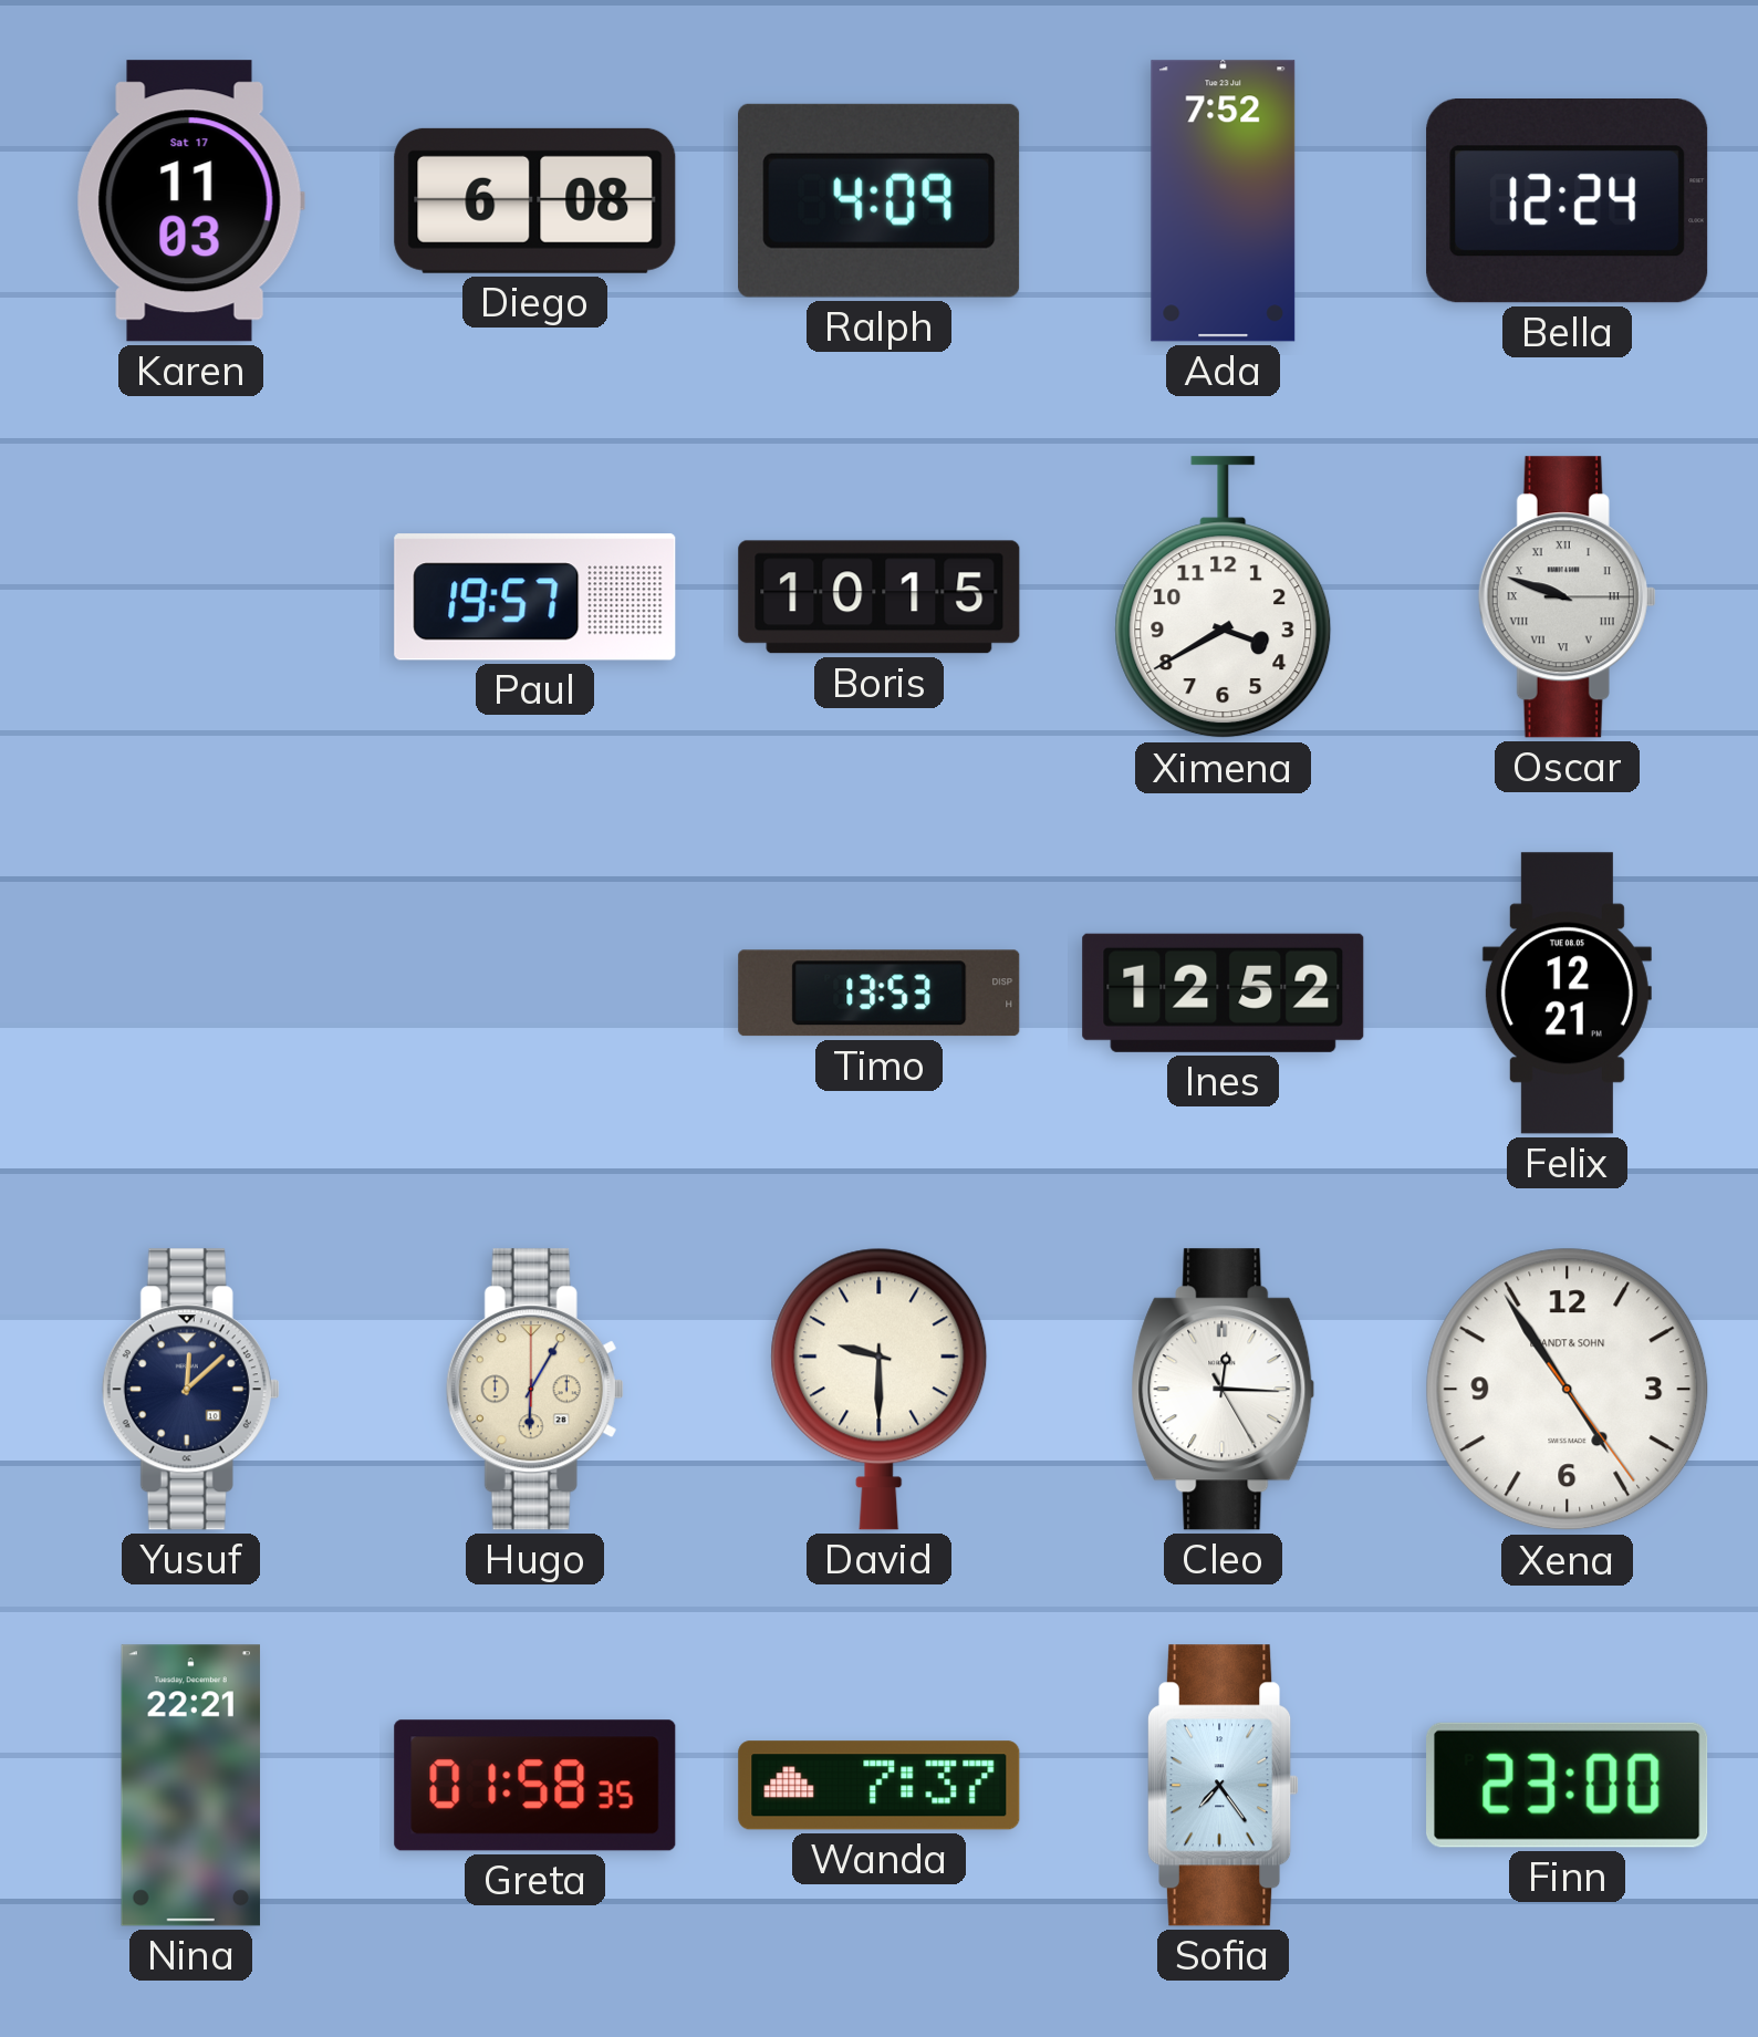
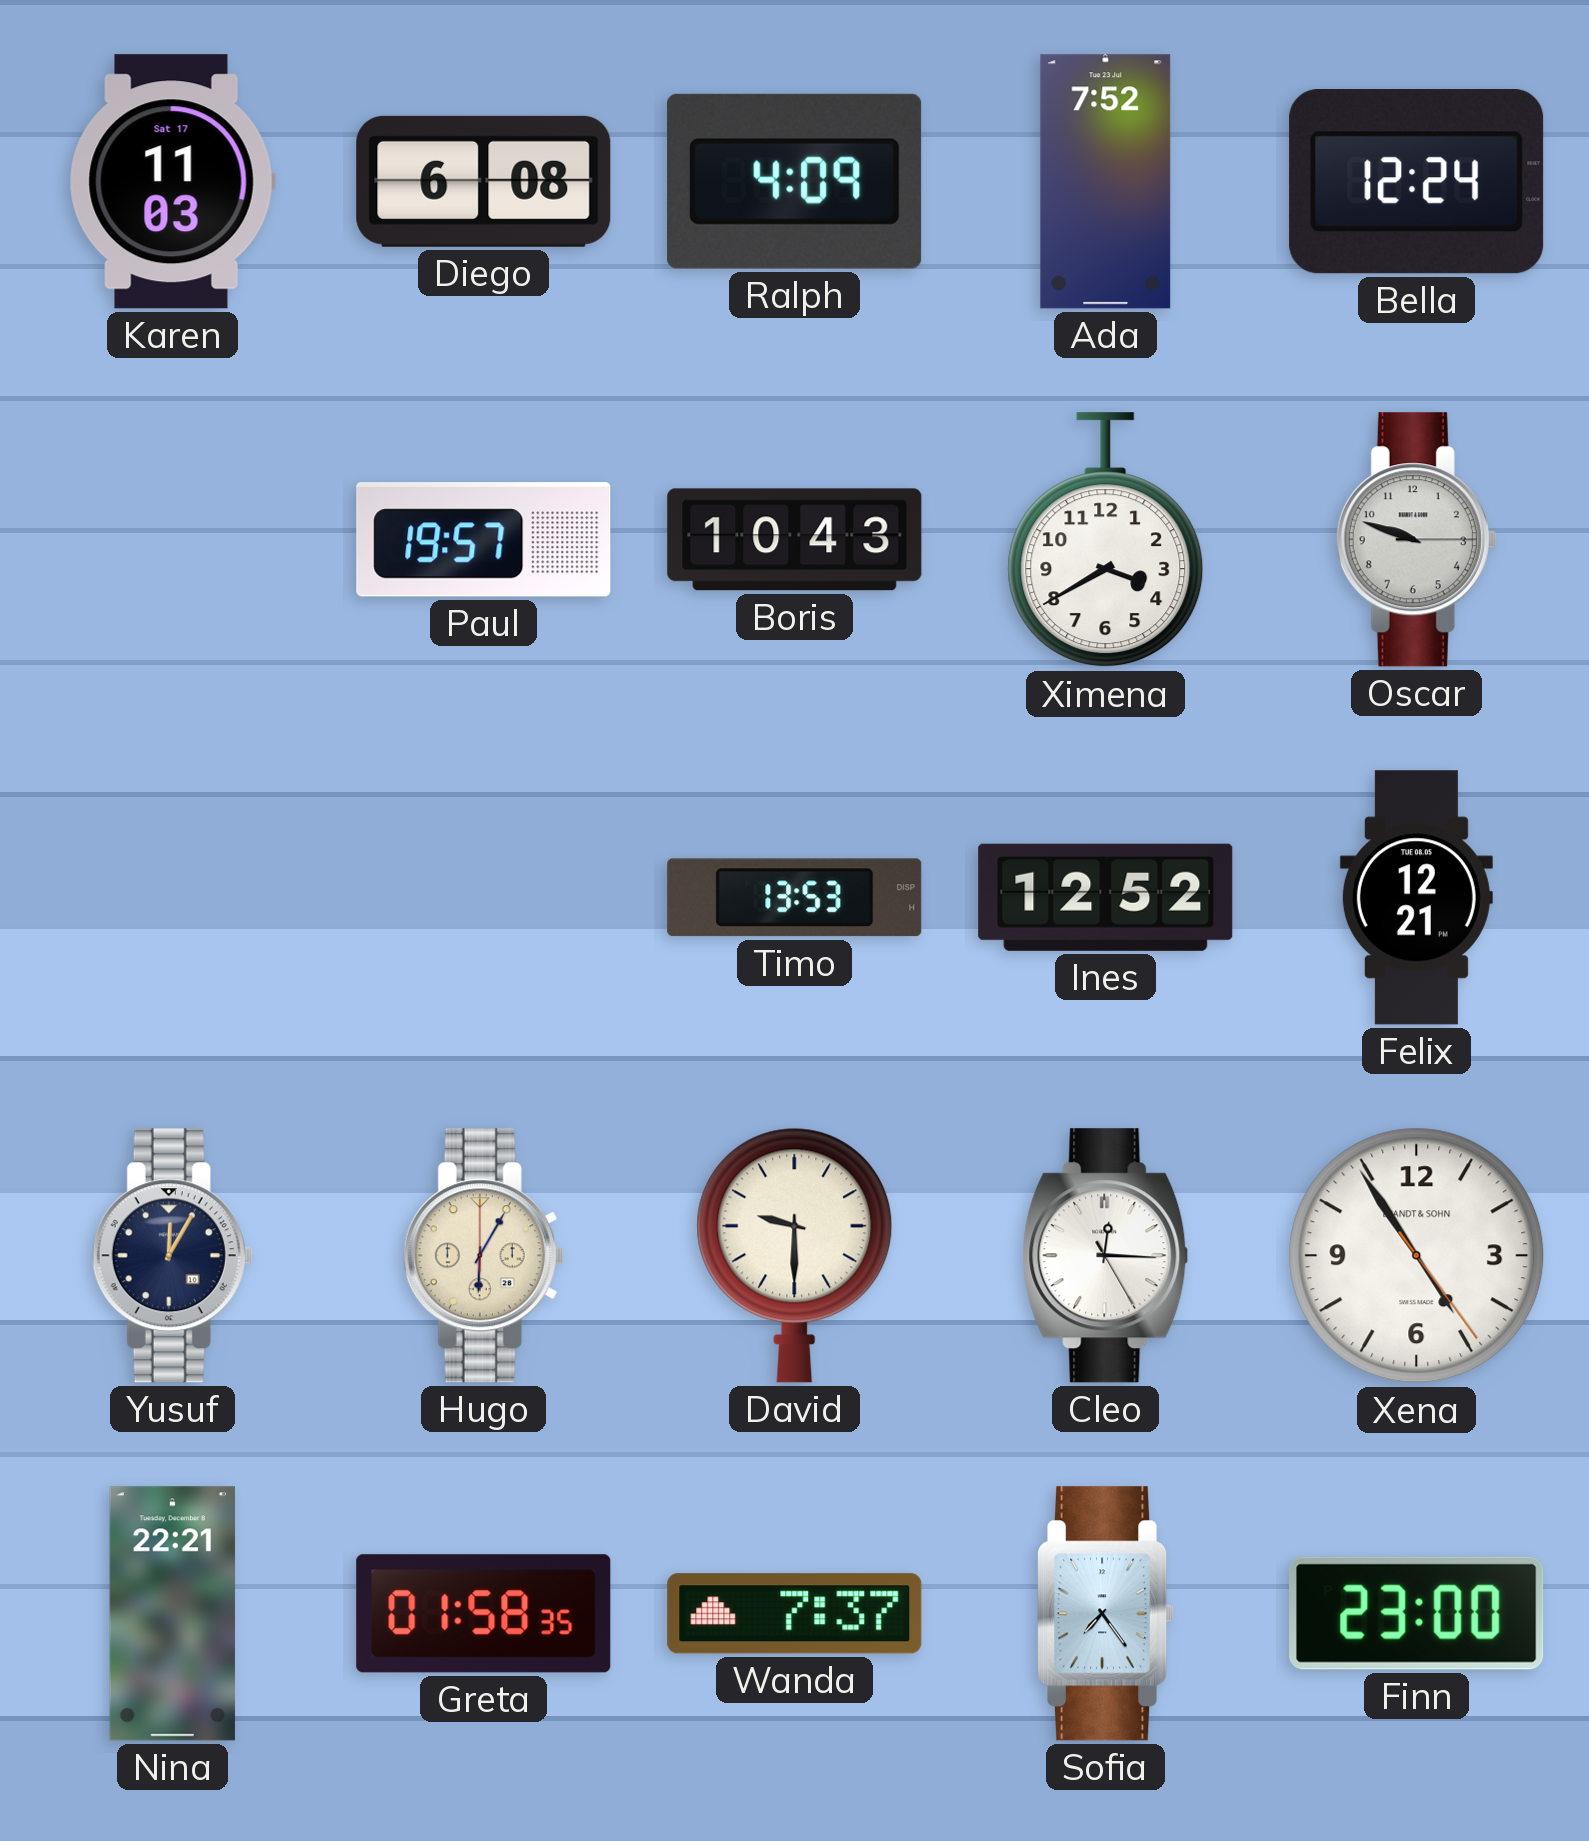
Boris: 10:15 -> 10:43 (795, 540)
Oscar numerals: Roman -> Arabic (1416, 540)
Yusuf: 12:08 -> 12:05 (172, 1256)
